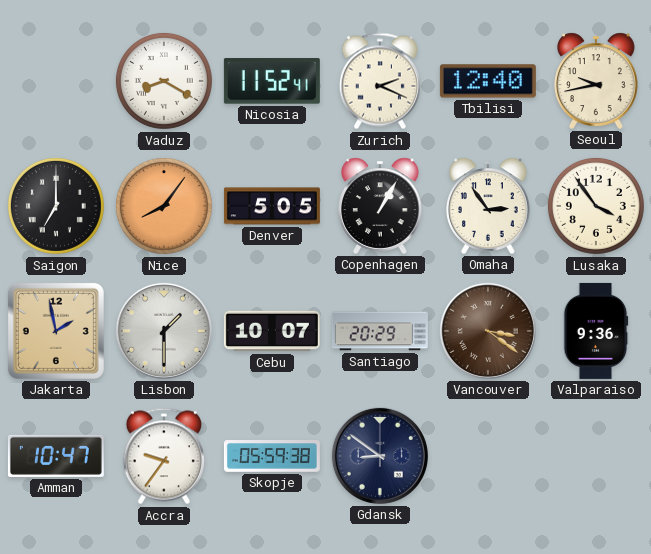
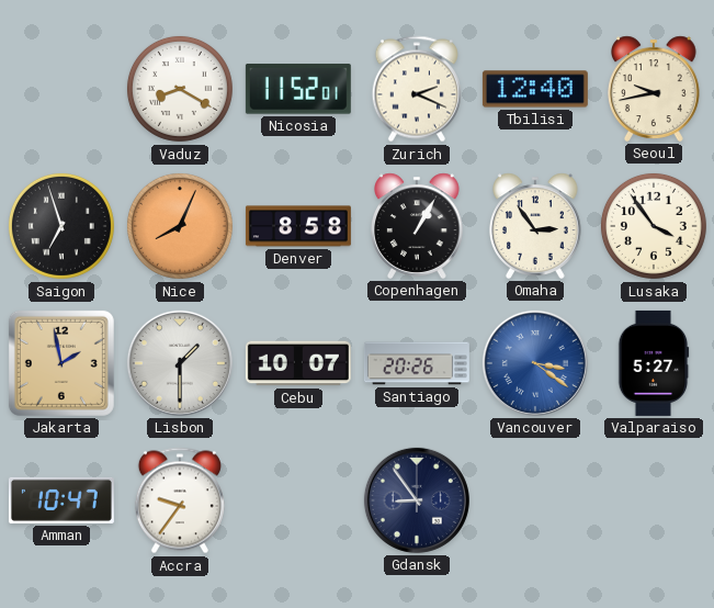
Nicosia: 11:52:41 -> 11:52:01 (298, 89)
Saigon: 7:00 -> 6:57 (61, 226)
Nice: 8:06 -> 8:04 (180, 226)
Denver: 5:05 -> 8:58 (298, 226)
Santiago: 20:29 -> 20:26 (417, 363)
Vancouver dial: brown -> blue (535, 363)
Valparaiso: 9:36 -> 5:27 (654, 363)
Skopje: 05:59 -> none (272, 457)
Gdansk: 8:51 -> 8:54 (417, 500)
